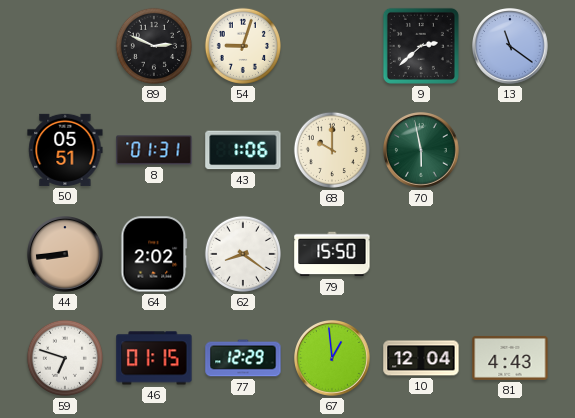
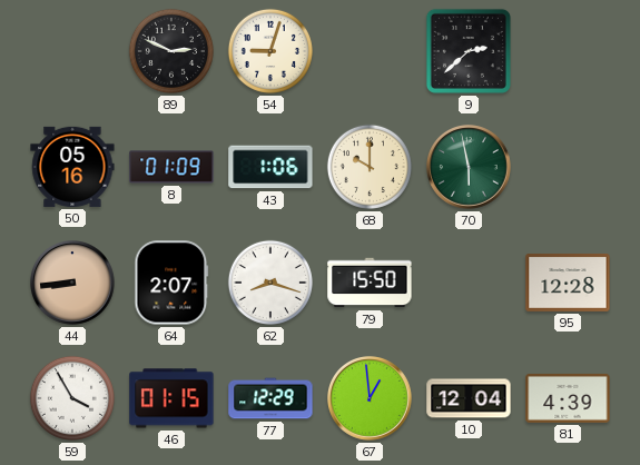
13: 11:21 -> none (511, 47)
50: 05:51 -> 05:16 (72, 167)
8: 01:31 -> 01:09 (171, 167)
64: 2:02 -> 2:07 (171, 283)
62: 8:21 -> 8:18 (270, 283)
95: none -> 12:28 (568, 283)
59: 6:48 -> 3:55 (72, 398)
81: 4:43 -> 4:39 (568, 398)
